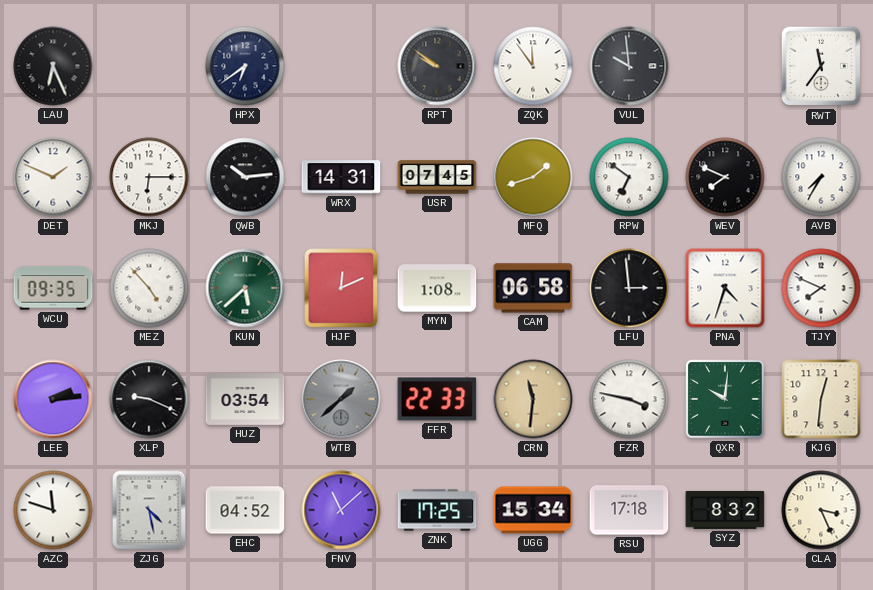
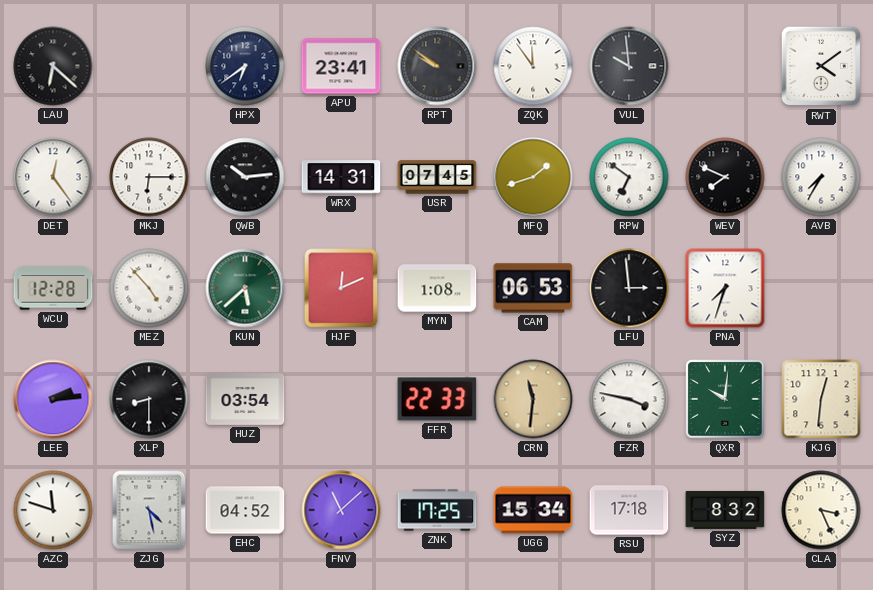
LAU: 6:26 -> 6:22 (53, 66)
APU: none -> 23:41 (341, 66)
RWT: 11:36 -> 4:09 (821, 66)
DET: 1:49 -> 12:24 (53, 177)
WCU: 09:35 -> 12:28 (53, 288)
CAM: 06:58 -> 06:53 (533, 288)
PNA: 4:33 -> 7:33 (725, 288)
TJY: 7:49 -> none (821, 288)
XLP: 9:19 -> 8:30 (149, 399)
WTB: 1:38 -> none (341, 399)
